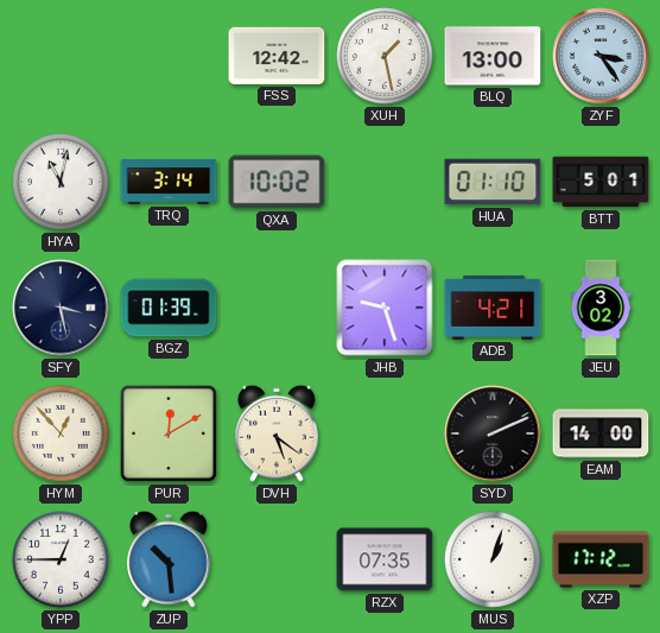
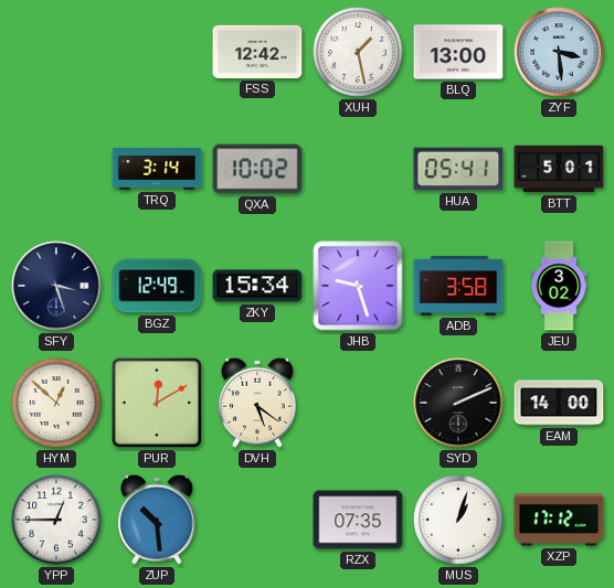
ZYF: 3:24 -> 3:29 (559, 52)
HYA: 11:02 -> none (61, 182)
HUA: 01:10 -> 05:41 (458, 169)
SFY: 3:28 -> 3:27 (56, 286)
BGZ: 01:39 -> 12:49 (157, 286)
ZKY: none -> 15:34 (257, 286)
ADB: 4:21 -> 3:58 (458, 286)
HYM: 12:53 -> 12:52 (56, 403)
